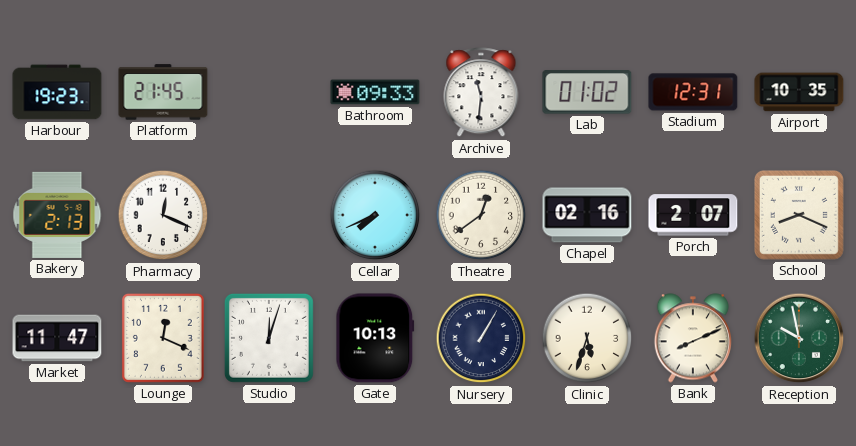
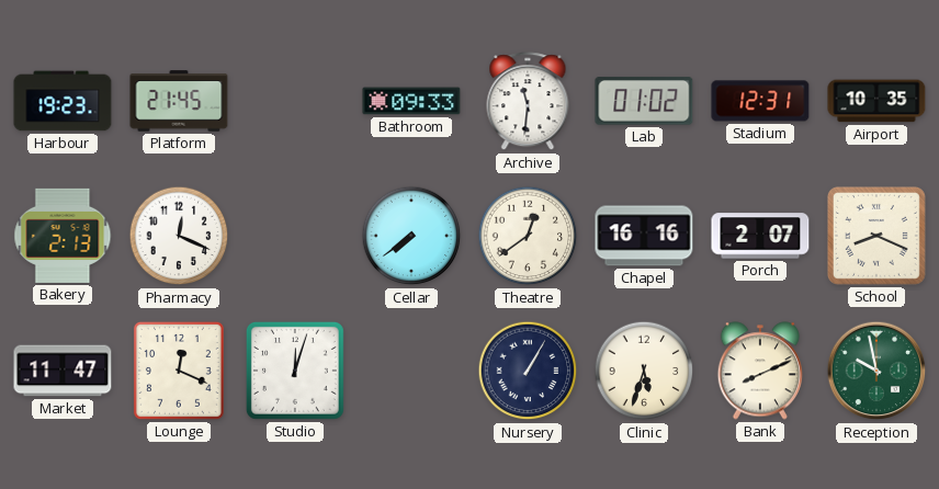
Cellar: 7:41 -> 7:39 (411, 236)
Chapel: 02:16 -> 16:16 (644, 236)
Gate: 10:13 -> none (375, 338)
